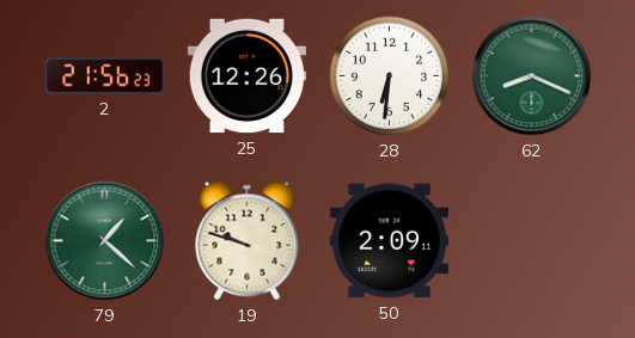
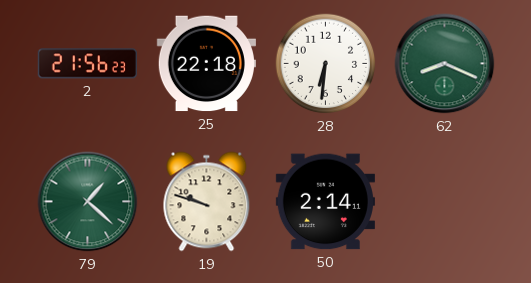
25: 12:26 -> 22:18 (206, 64)
50: 2:09 -> 2:14 (325, 202)
